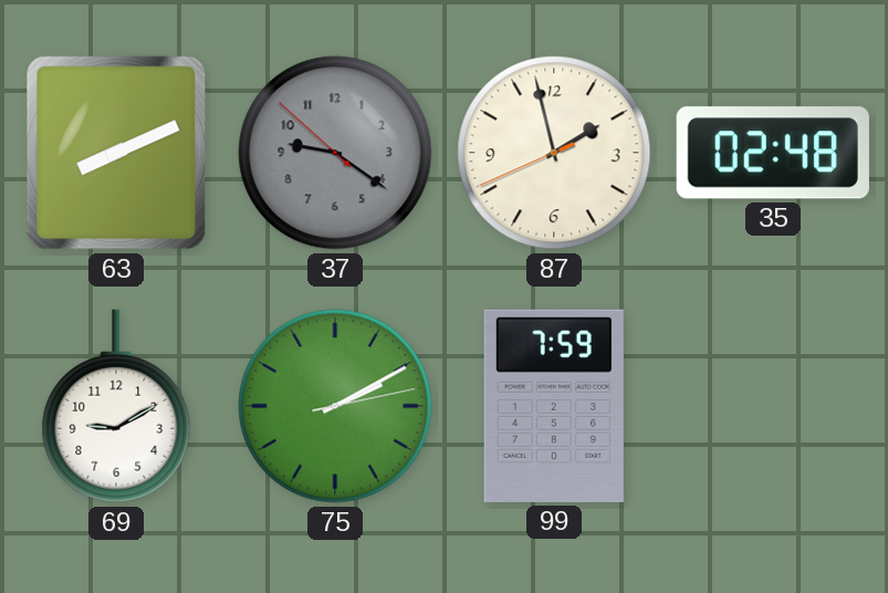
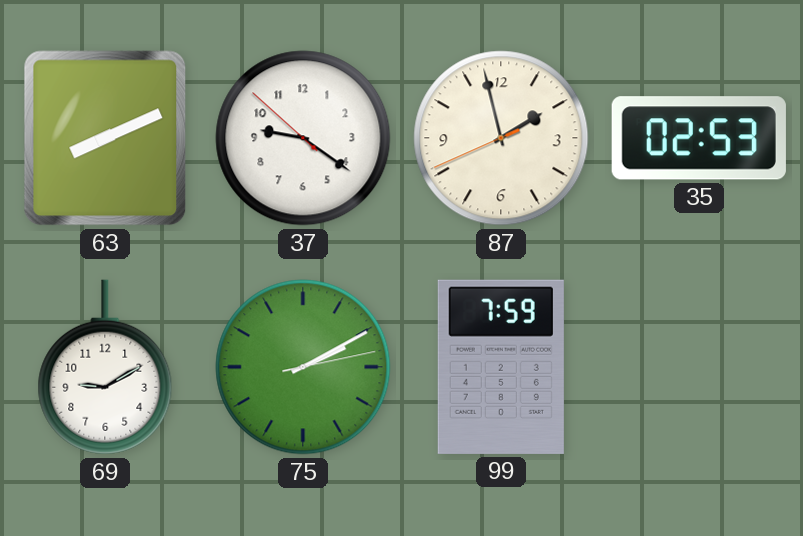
37 dial: grey -> white (303, 138)
35: 02:48 -> 02:53 (699, 138)
